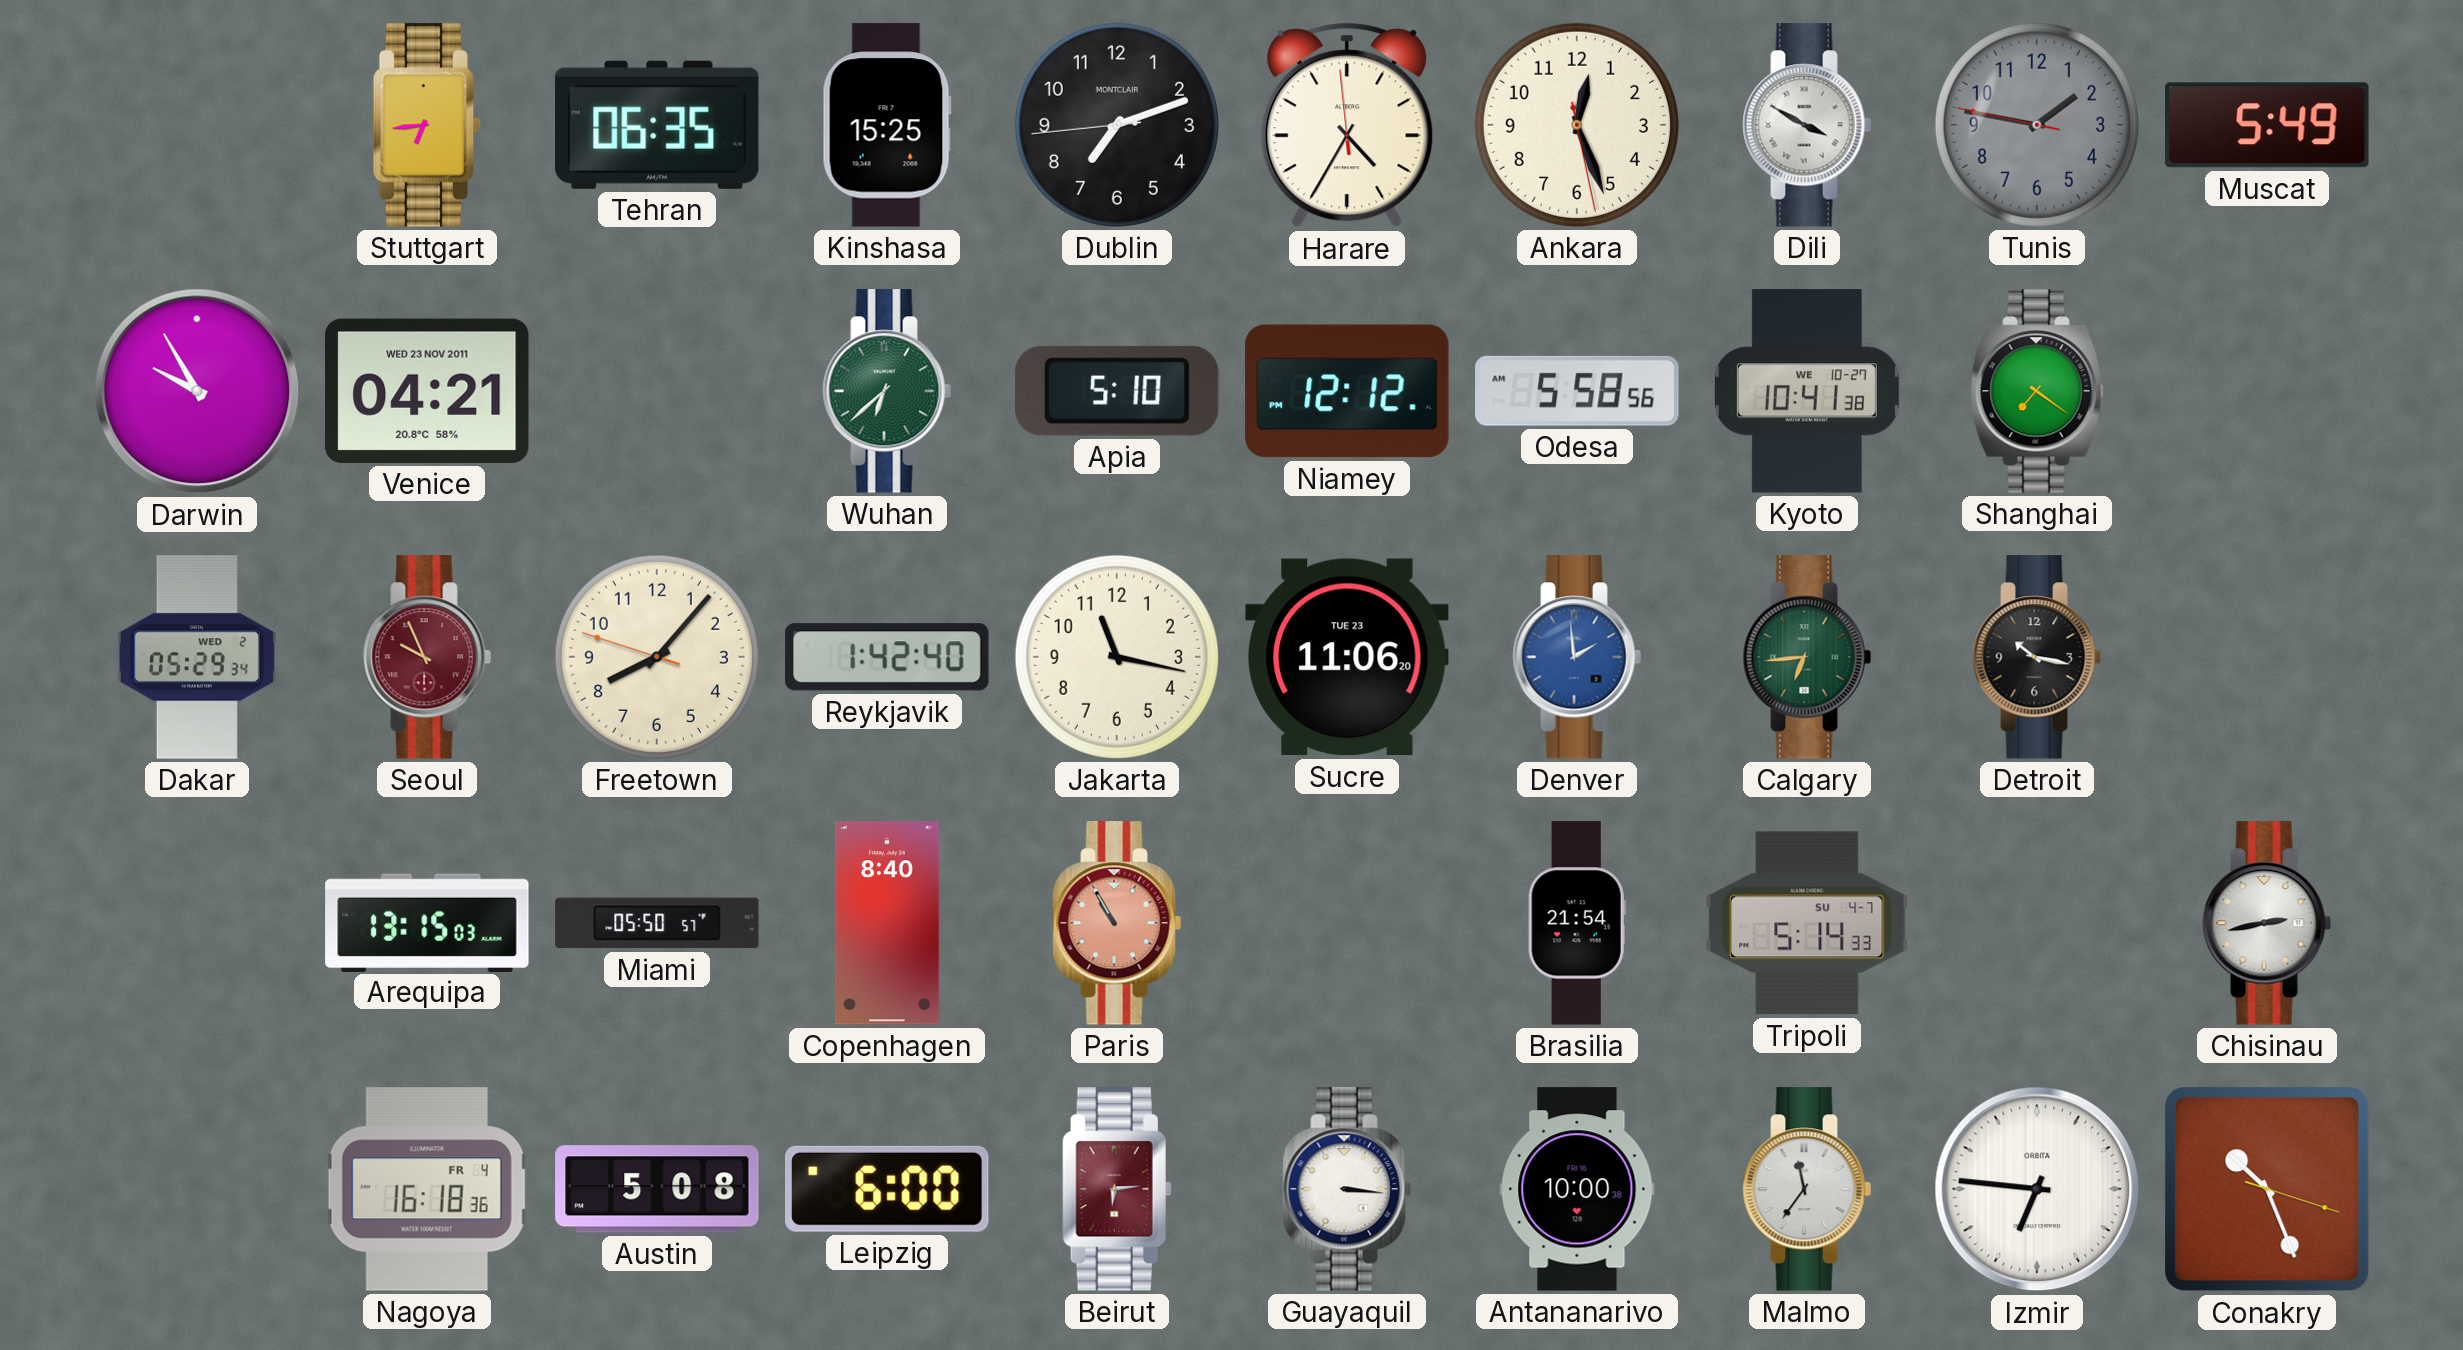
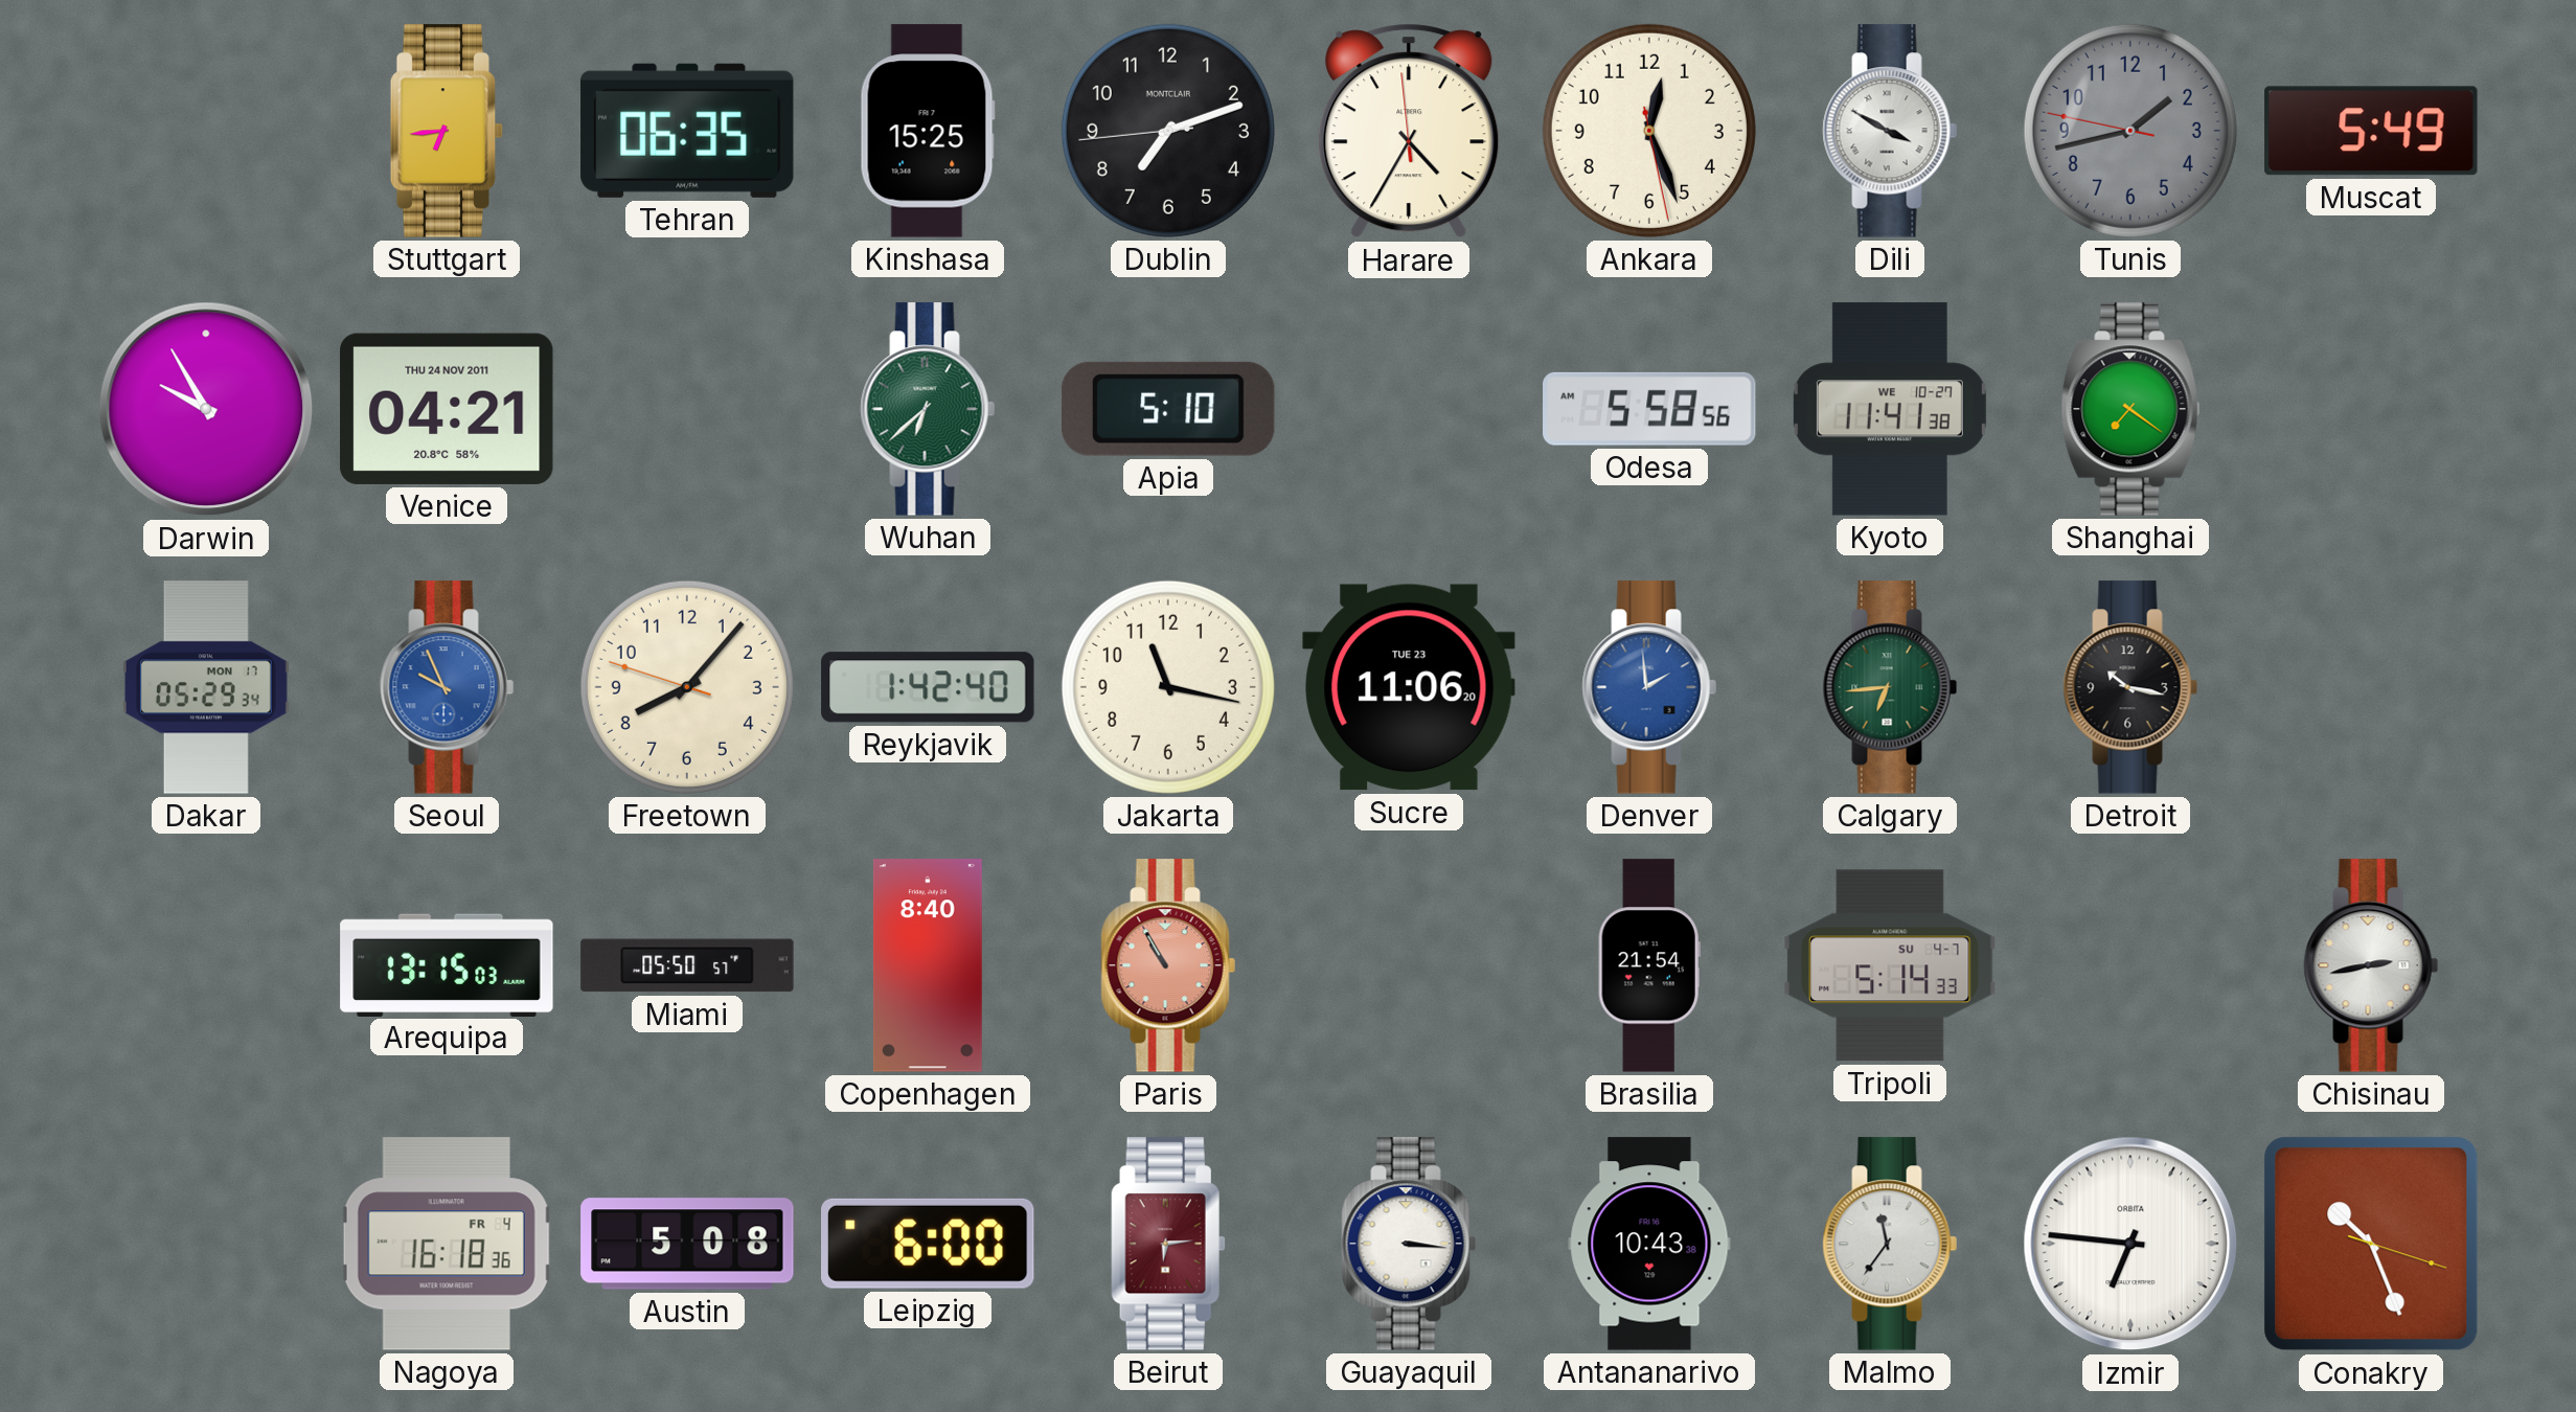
Tunis: 1:46 -> 1:42 (2130, 131)
Venice date: WED 23 NOV 2011 -> THU 24 NOV 2011 (447, 409)
Niamey: 12:12 -> none (1347, 391)
Kyoto: 10:41 -> 11:41 (1890, 409)
Dakar date: WED 2 -> MON 17 (206, 687)
Seoul dial: burgundy -> blue (447, 687)
Antananarivo: 10:00 -> 10:43 (1649, 1244)
